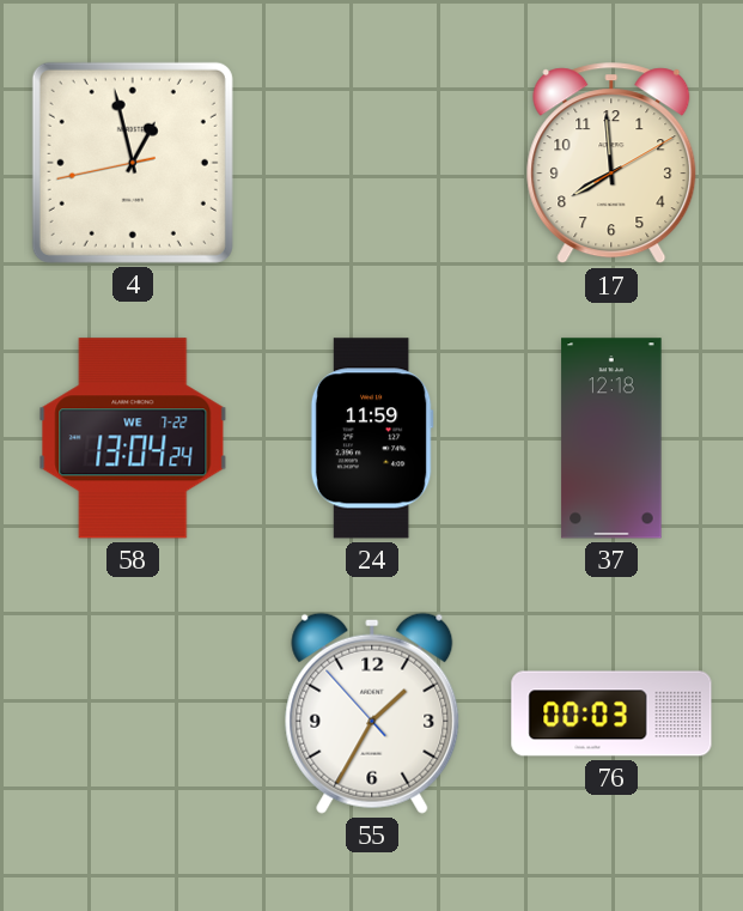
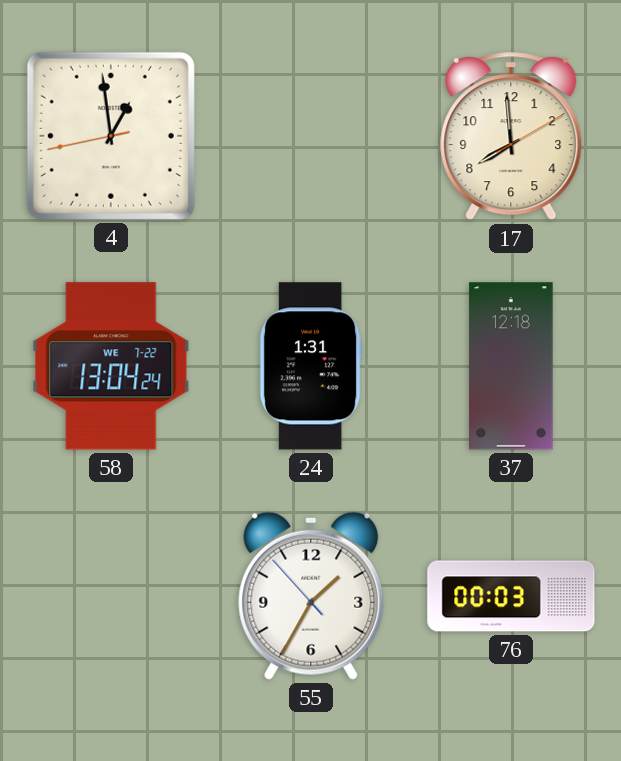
4: 12:57 -> 12:58 (111, 136)
24: 11:59 -> 1:31 (311, 366)
